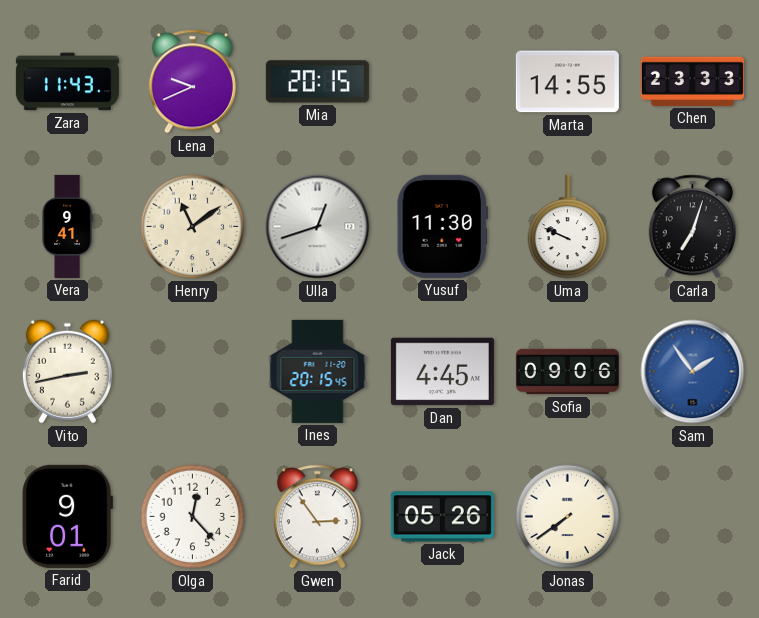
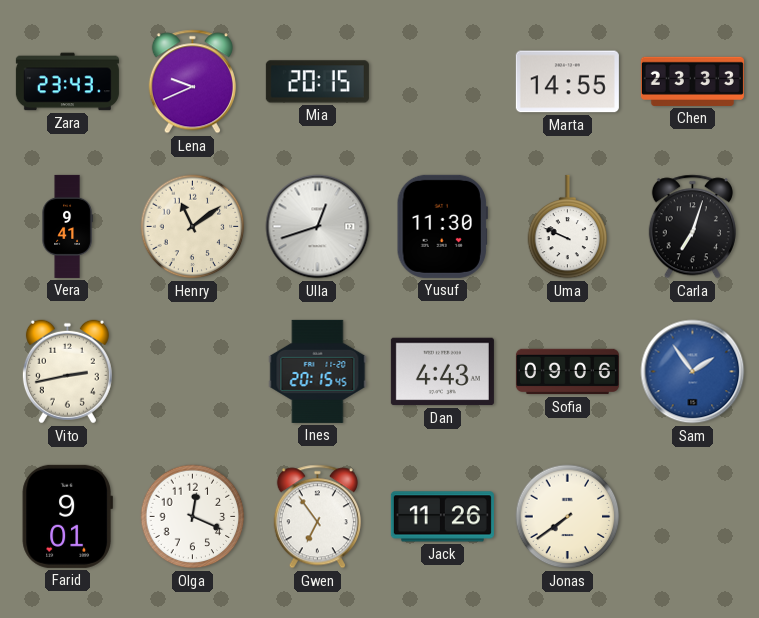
Zara: 11:43 -> 23:43 (67, 82)
Dan: 4:45 -> 4:43 (442, 372)
Olga: 12:23 -> 12:19 (193, 517)
Gwen: 2:54 -> 6:54 (317, 517)
Jack: 05:26 -> 11:26 (442, 517)
